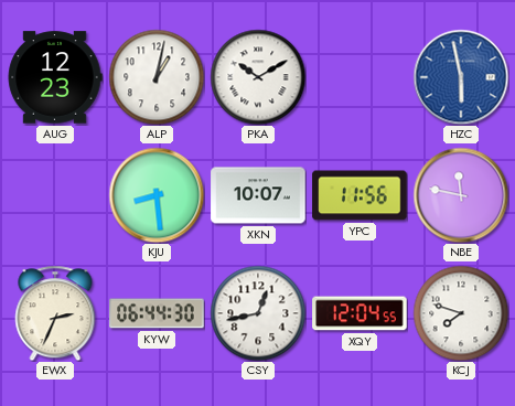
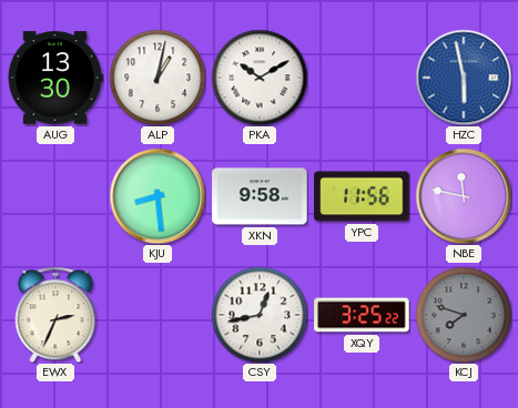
AUG: 12:23 -> 13:30 (55, 78)
XKN: 10:07 -> 9:58 (260, 196)
KYW: 06:44 -> none (157, 313)
XQY: 12:04 -> 3:25 (362, 315)
KCJ dial: white -> grey (464, 315)
